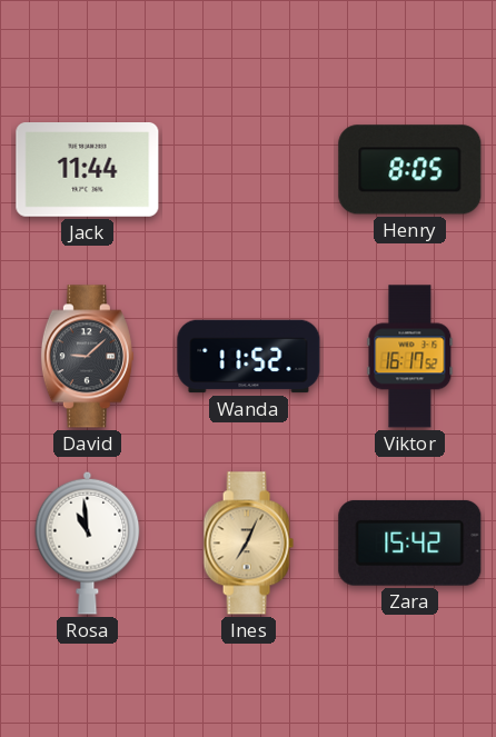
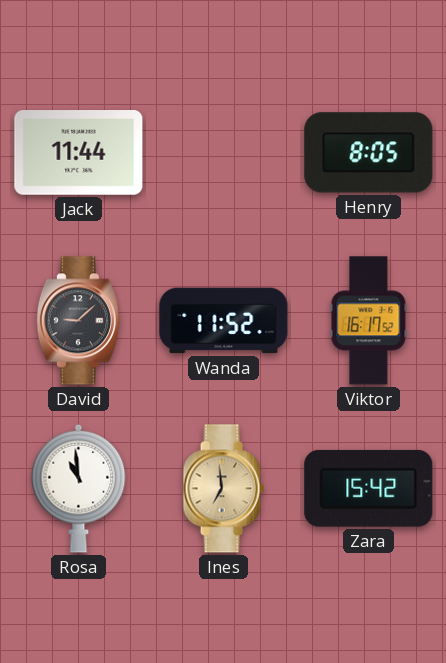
Ines: 7:04 -> 6:59 (223, 489)
